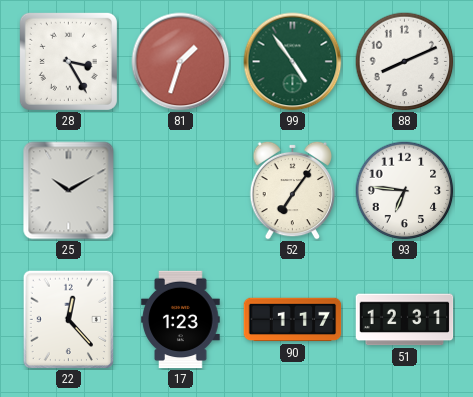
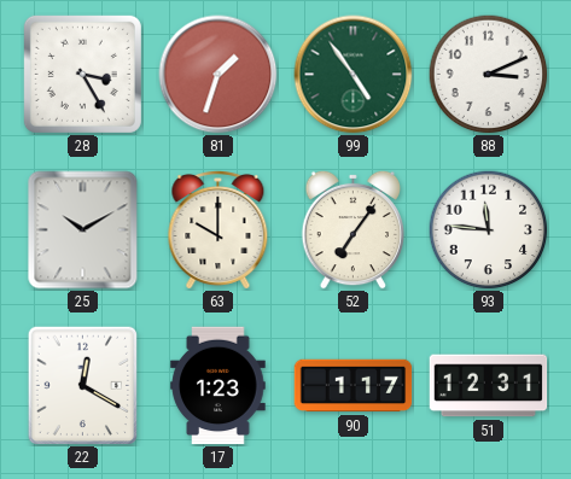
88: 8:11 -> 3:11 (489, 75)
63: none -> 10:00 (219, 230)
93: 6:46 -> 11:46 (489, 230)
22: 12:23 -> 12:20 (82, 385)
